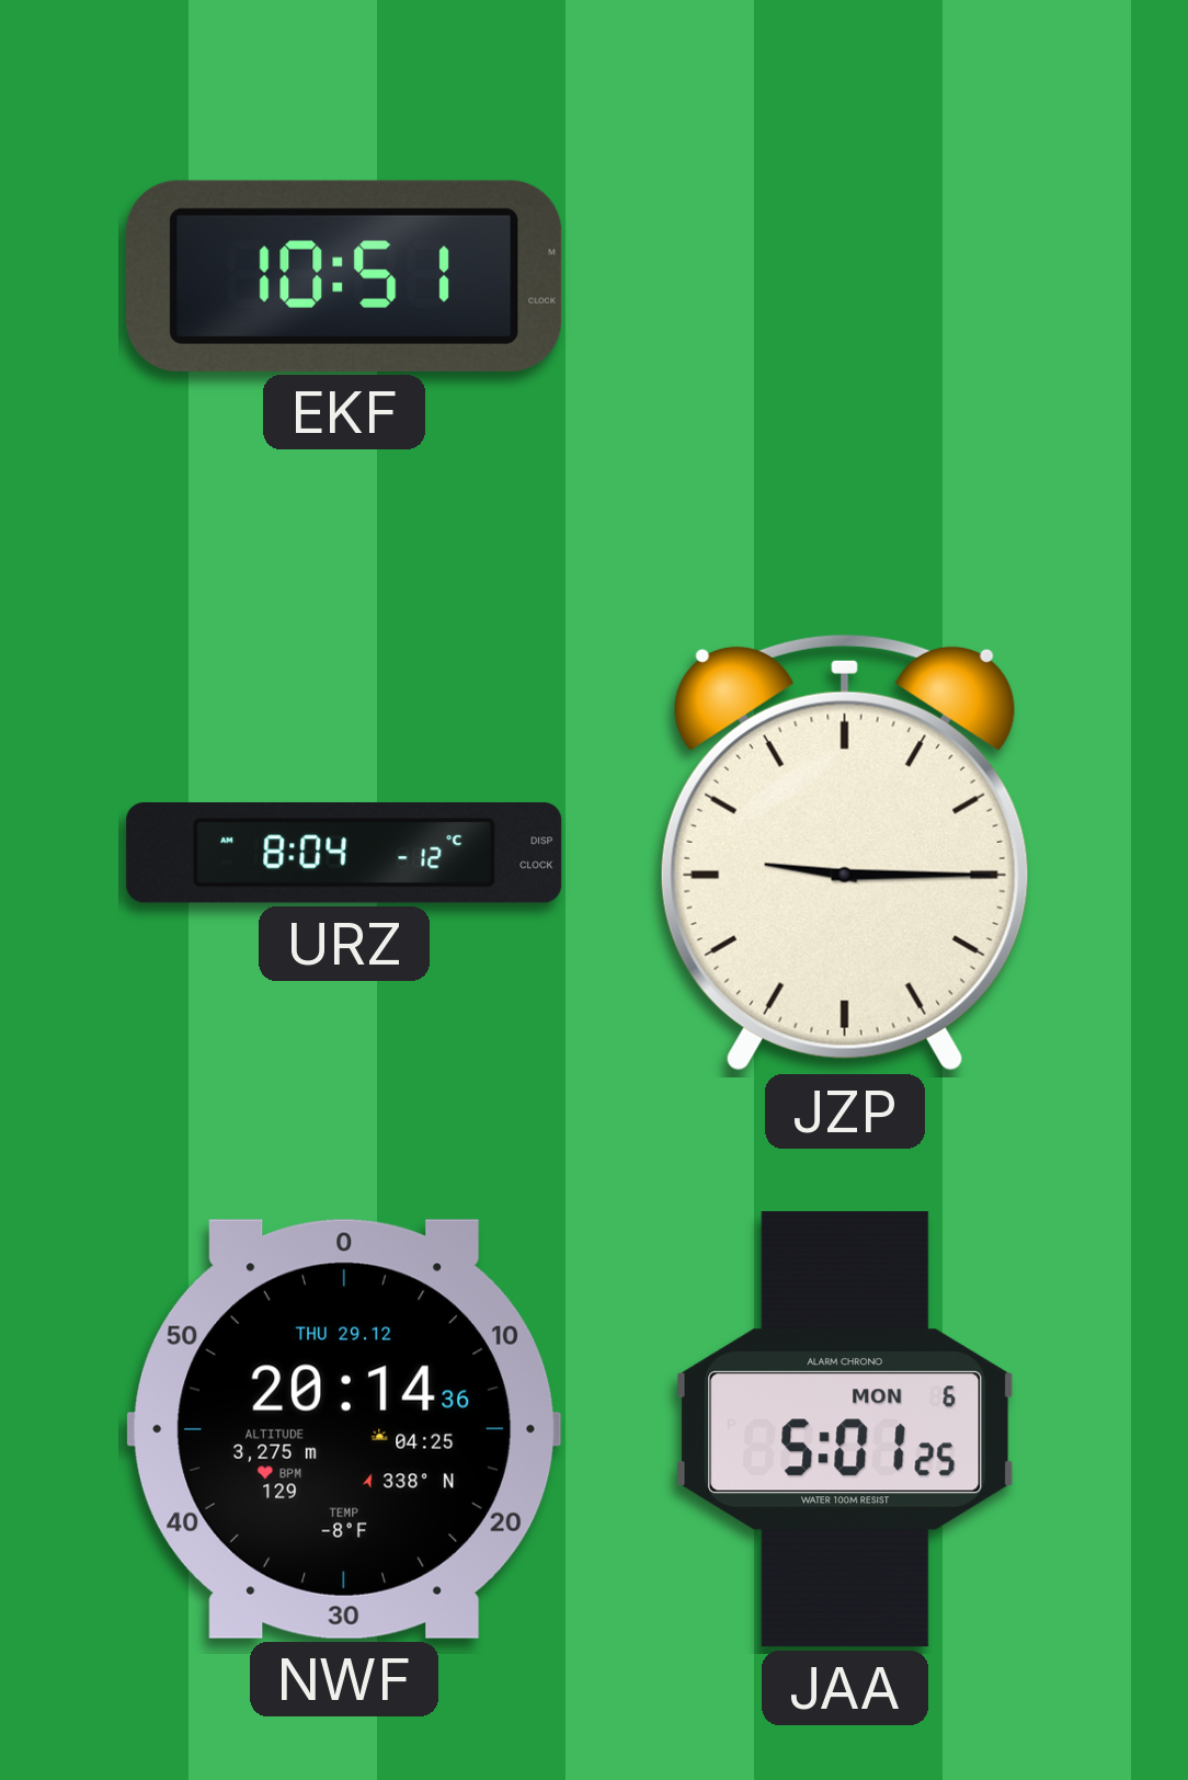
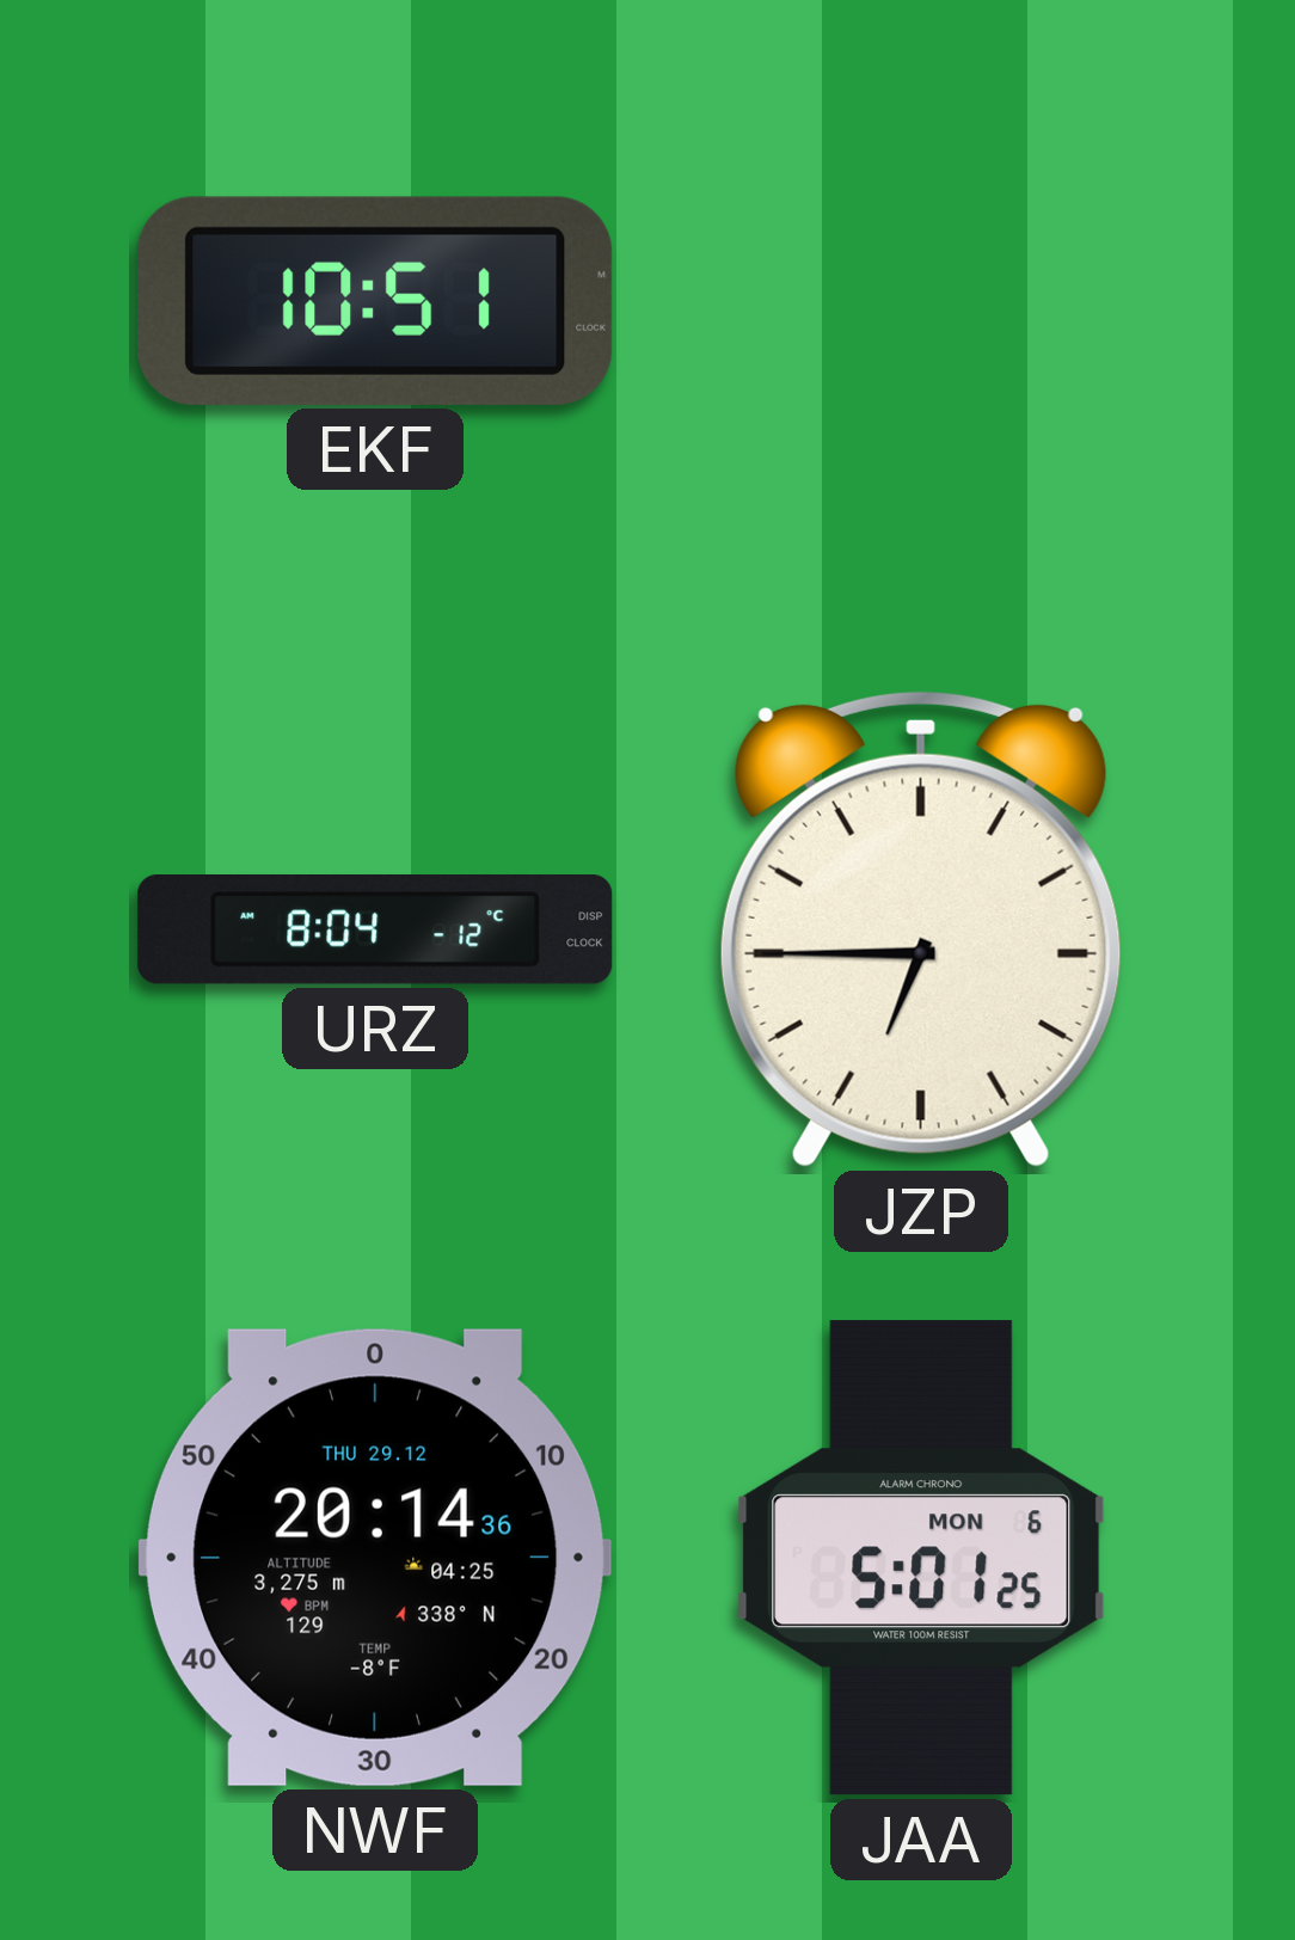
JZP: 9:15 -> 6:45 (921, 929)
